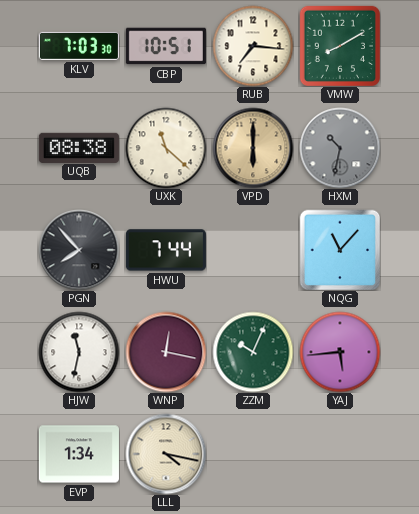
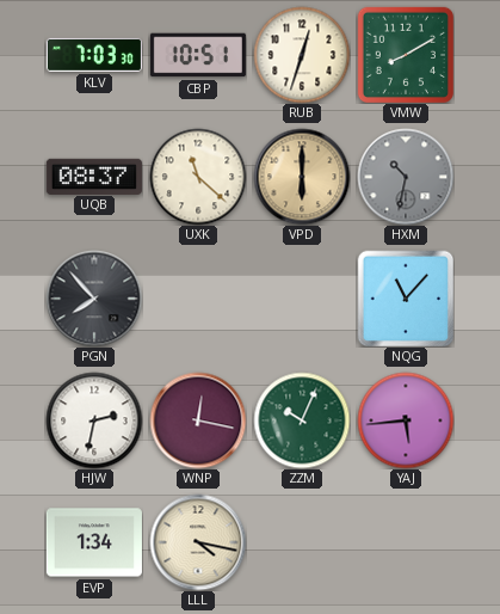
RUB: 7:16 -> 12:33 (302, 55)
UQB: 08:38 -> 08:37 (94, 176)
HWU: 7:44 -> none (166, 250)
HJW: 11:32 -> 2:32 (94, 420)
